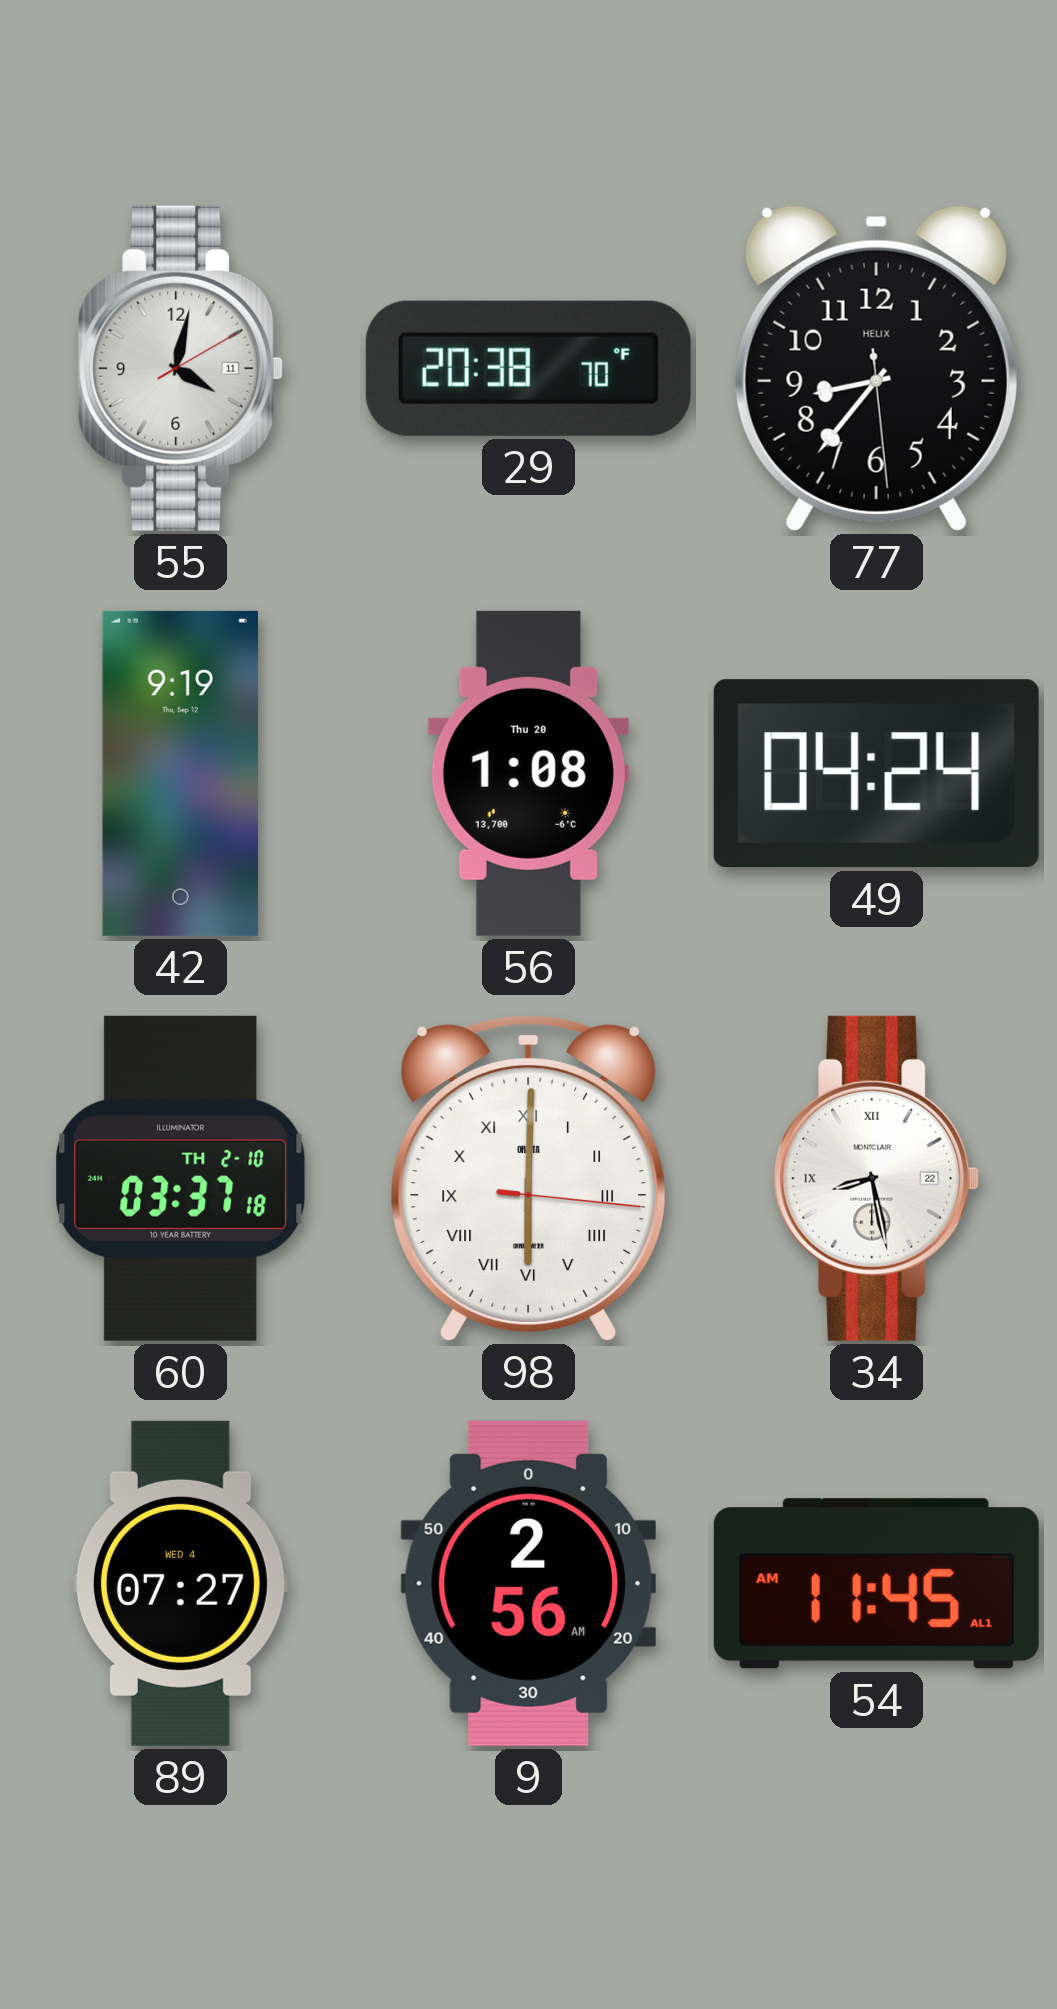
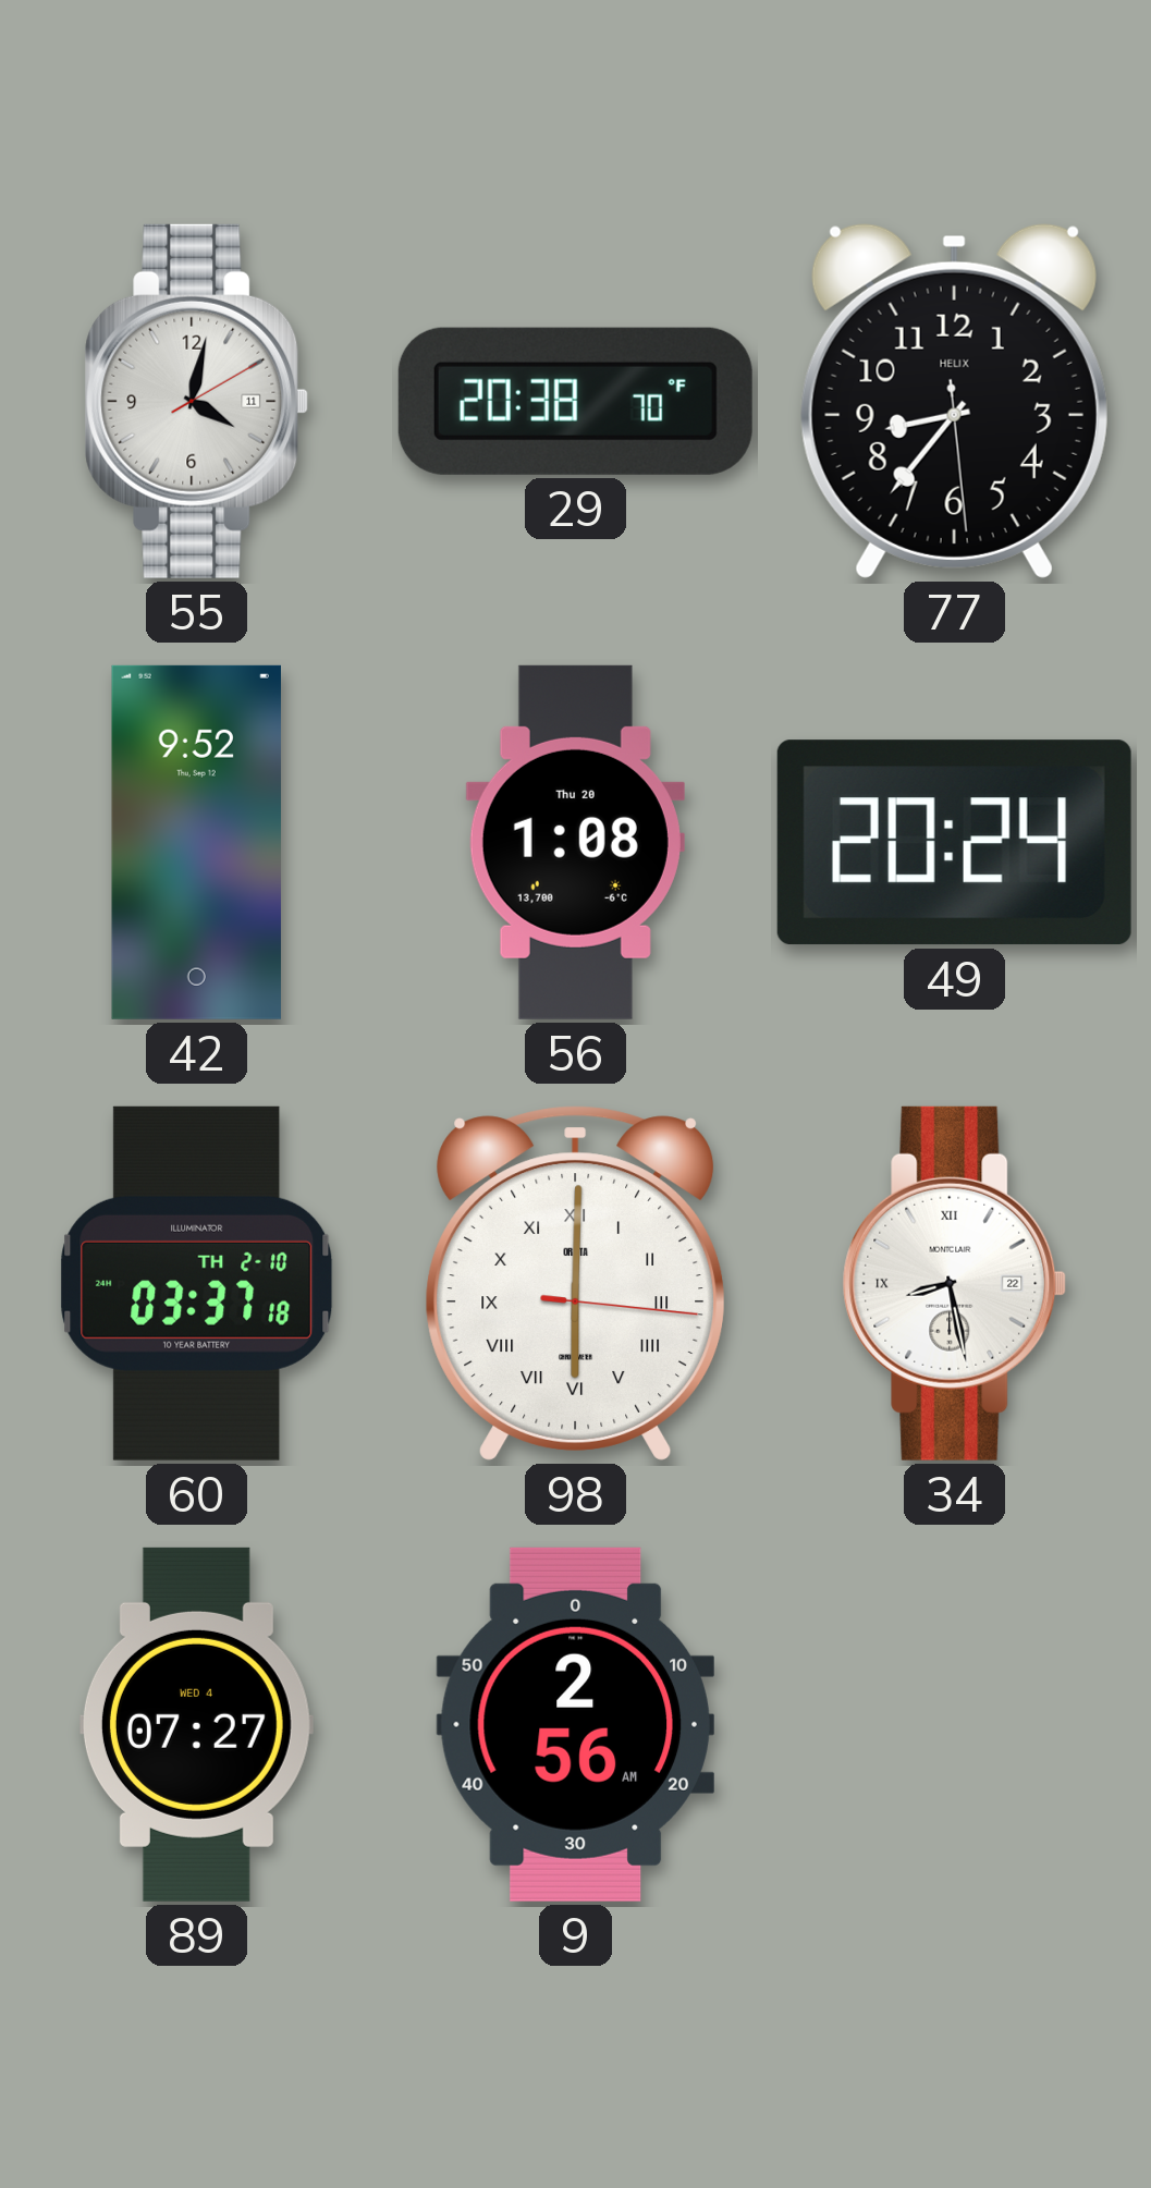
42: 9:19 -> 9:52 (196, 842)
49: 04:24 -> 20:24 (954, 843)
54: 11:45 -> none (876, 1584)
